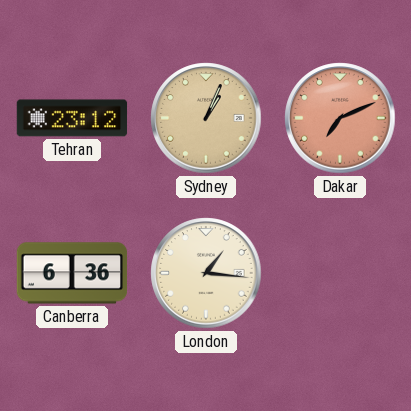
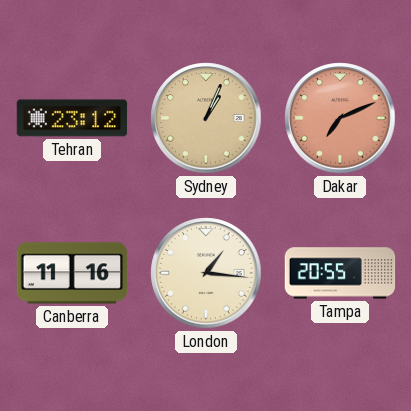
Canberra: 6:36 -> 11:16 (72, 273)
Tampa: none -> 20:55 (340, 273)
